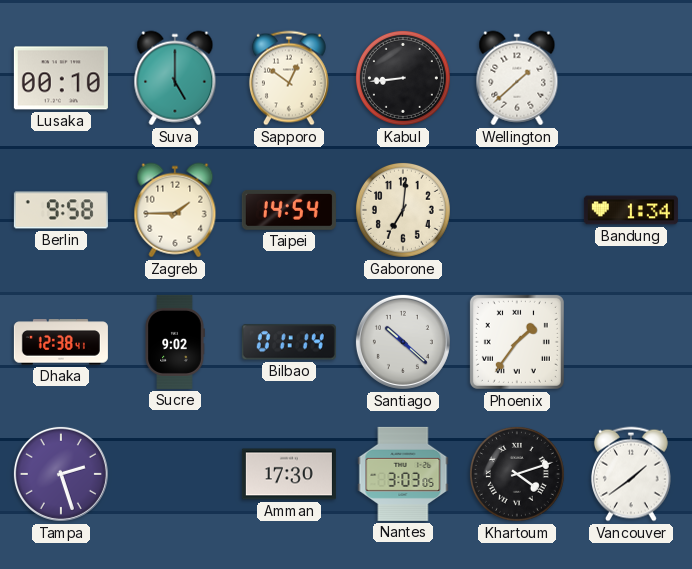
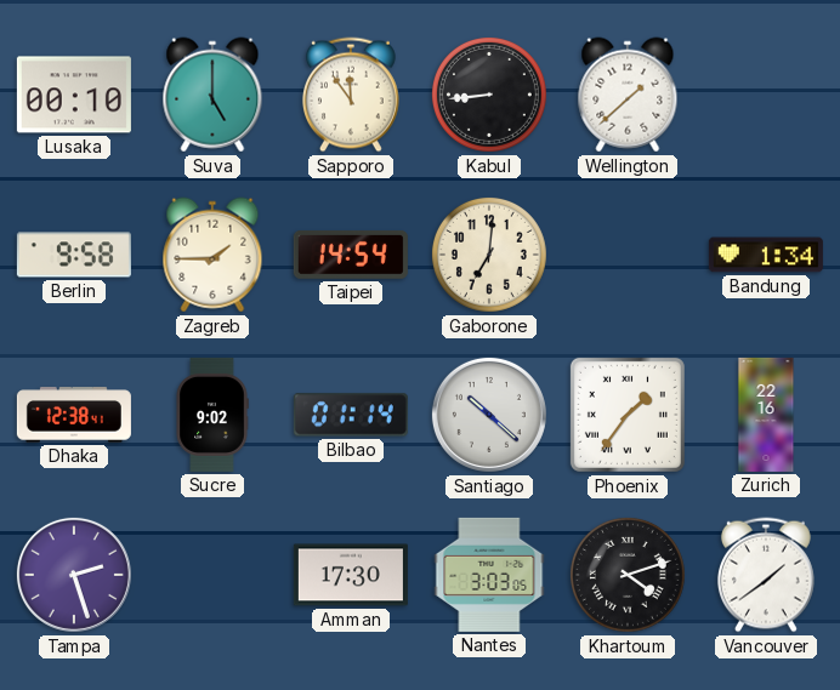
Sapporo: 12:51 -> 11:54 (351, 95)
Zurich: none -> 22:16 (766, 415)
